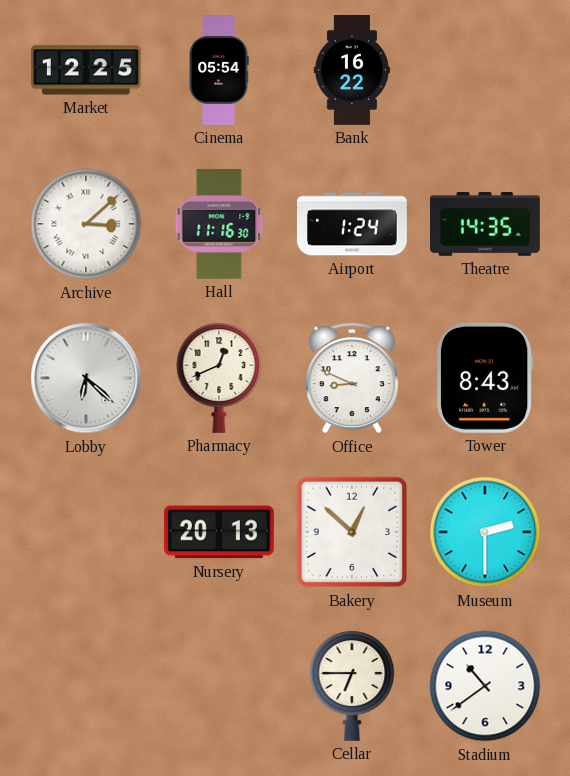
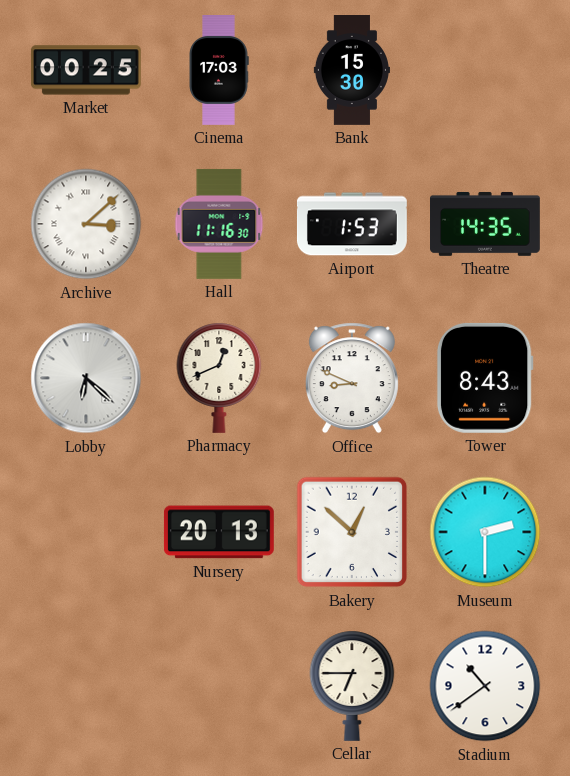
Market: 12:25 -> 00:25 (86, 70)
Cinema: 05:54 -> 17:03 (219, 71)
Bank: 16:22 -> 15:30 (352, 71)
Airport: 1:24 -> 1:53 (352, 224)
